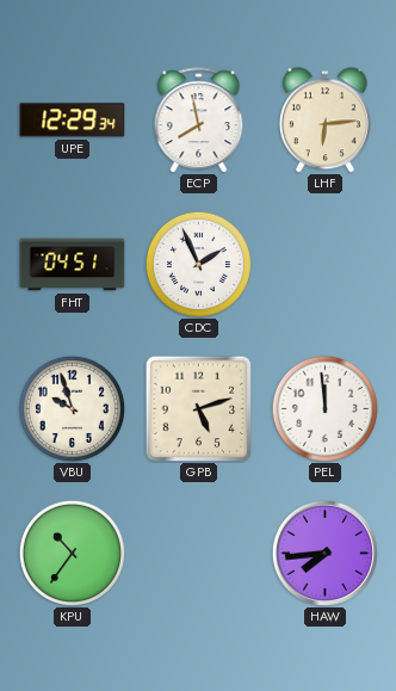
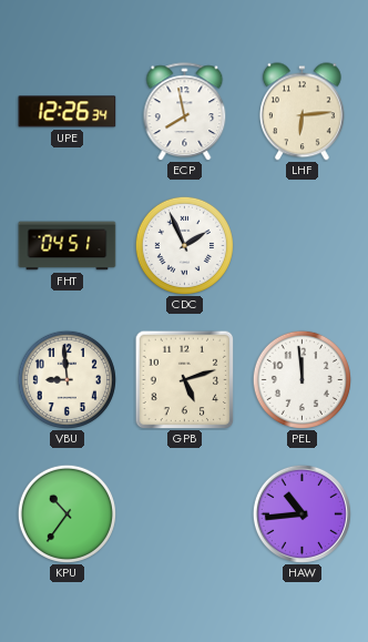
UPE: 12:29 -> 12:26 (68, 112)
VBU: 9:57 -> 8:59 (67, 379)
HAW: 7:44 -> 10:44 (301, 513)
